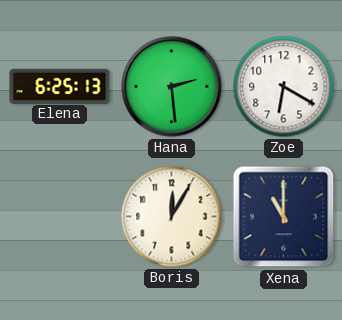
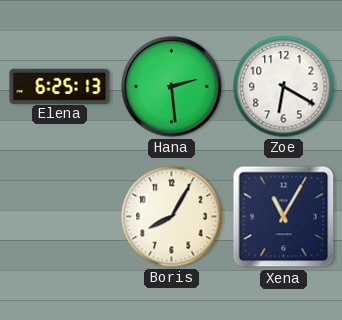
Boris: 12:05 -> 8:05 (172, 217)
Xena: 11:00 -> 11:05 (284, 217)
